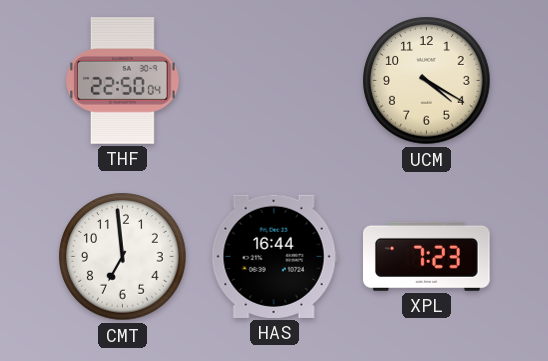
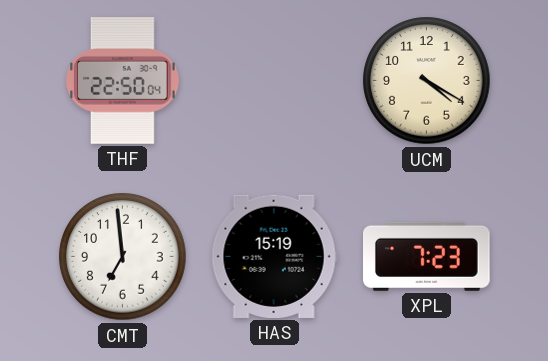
HAS: 16:44 -> 15:19 (274, 256)
